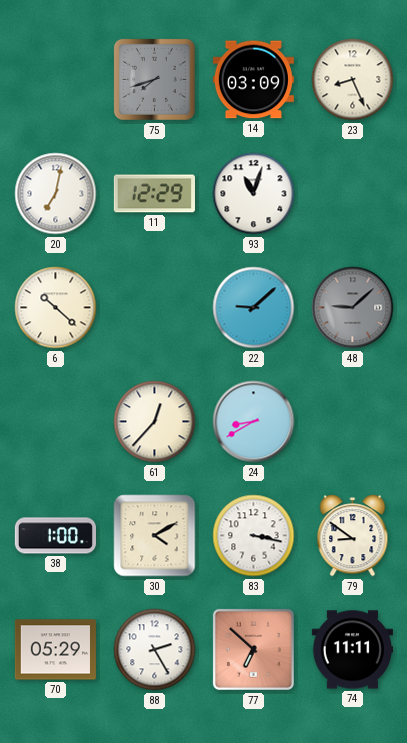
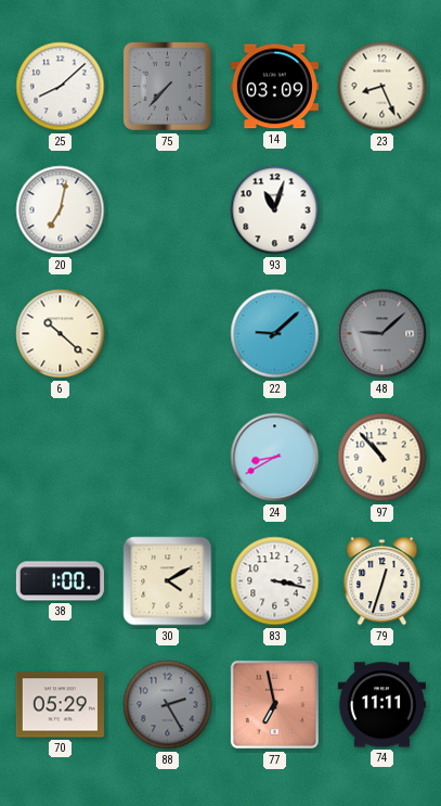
25: none -> 8:08 (61, 87)
75: 7:42 -> 7:37 (167, 86)
11: 12:29 -> none (154, 194)
61: 12:37 -> none (155, 422)
97: none -> 10:53 (382, 458)
79: 8:51 -> 12:33 (382, 581)
88 dial: white -> grey (168, 705)
77: 6:52 -> 6:58 (274, 704)
